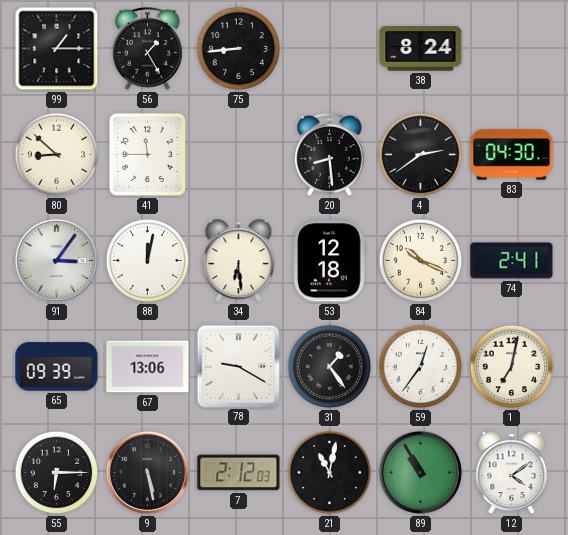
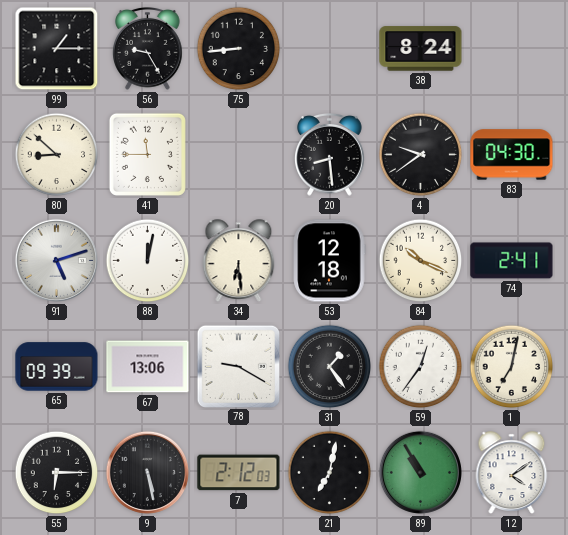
56: 1:25 -> 9:25 (148, 49)
4: 2:39 -> 9:39 (421, 155)
91: 3:06 -> 5:12 (56, 260)
21: 11:02 -> 7:02 (330, 473)
